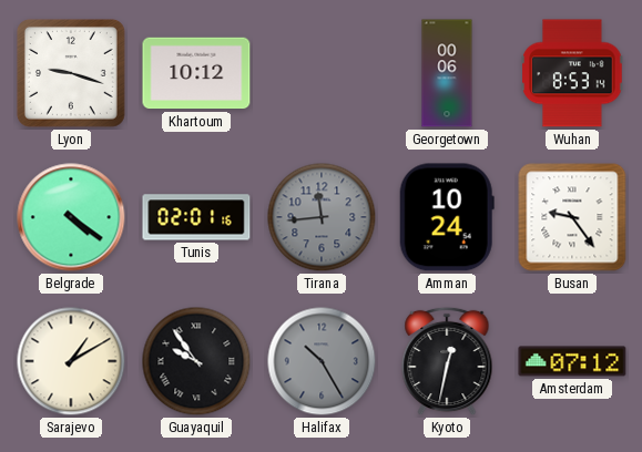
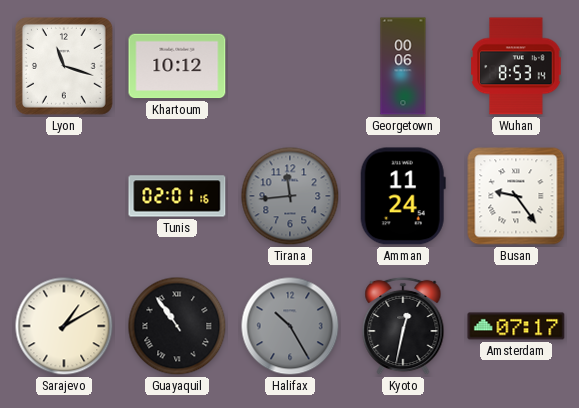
Lyon: 9:18 -> 11:18 (64, 66)
Belgrade: 4:21 -> none (71, 217)
Amman: 10:24 -> 11:24 (403, 196)
Guayaquil: 9:54 -> 10:54 (177, 326)
Amsterdam: 07:12 -> 07:17 (516, 326)
